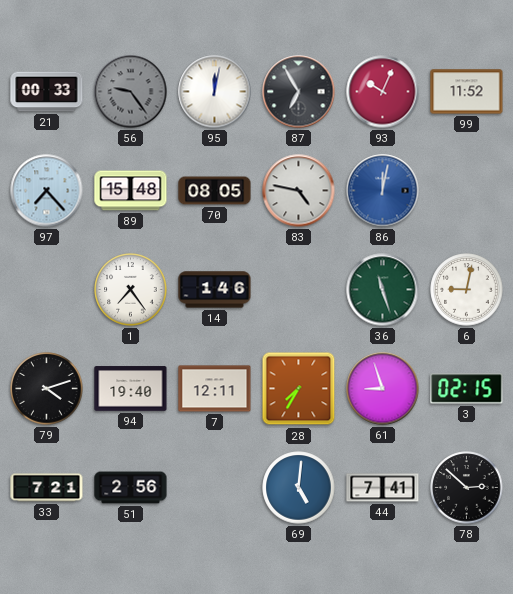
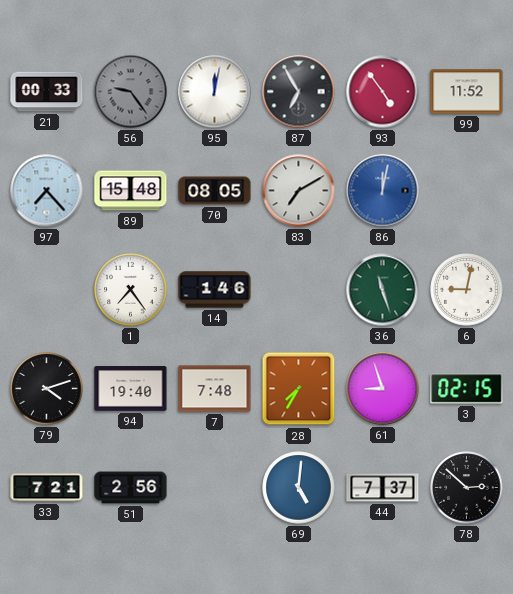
93: 10:04 -> 4:54 (383, 92)
83: 4:47 -> 7:10 (299, 191)
7: 12:11 -> 7:48 (215, 389)
44: 7:41 -> 7:37 (383, 488)
